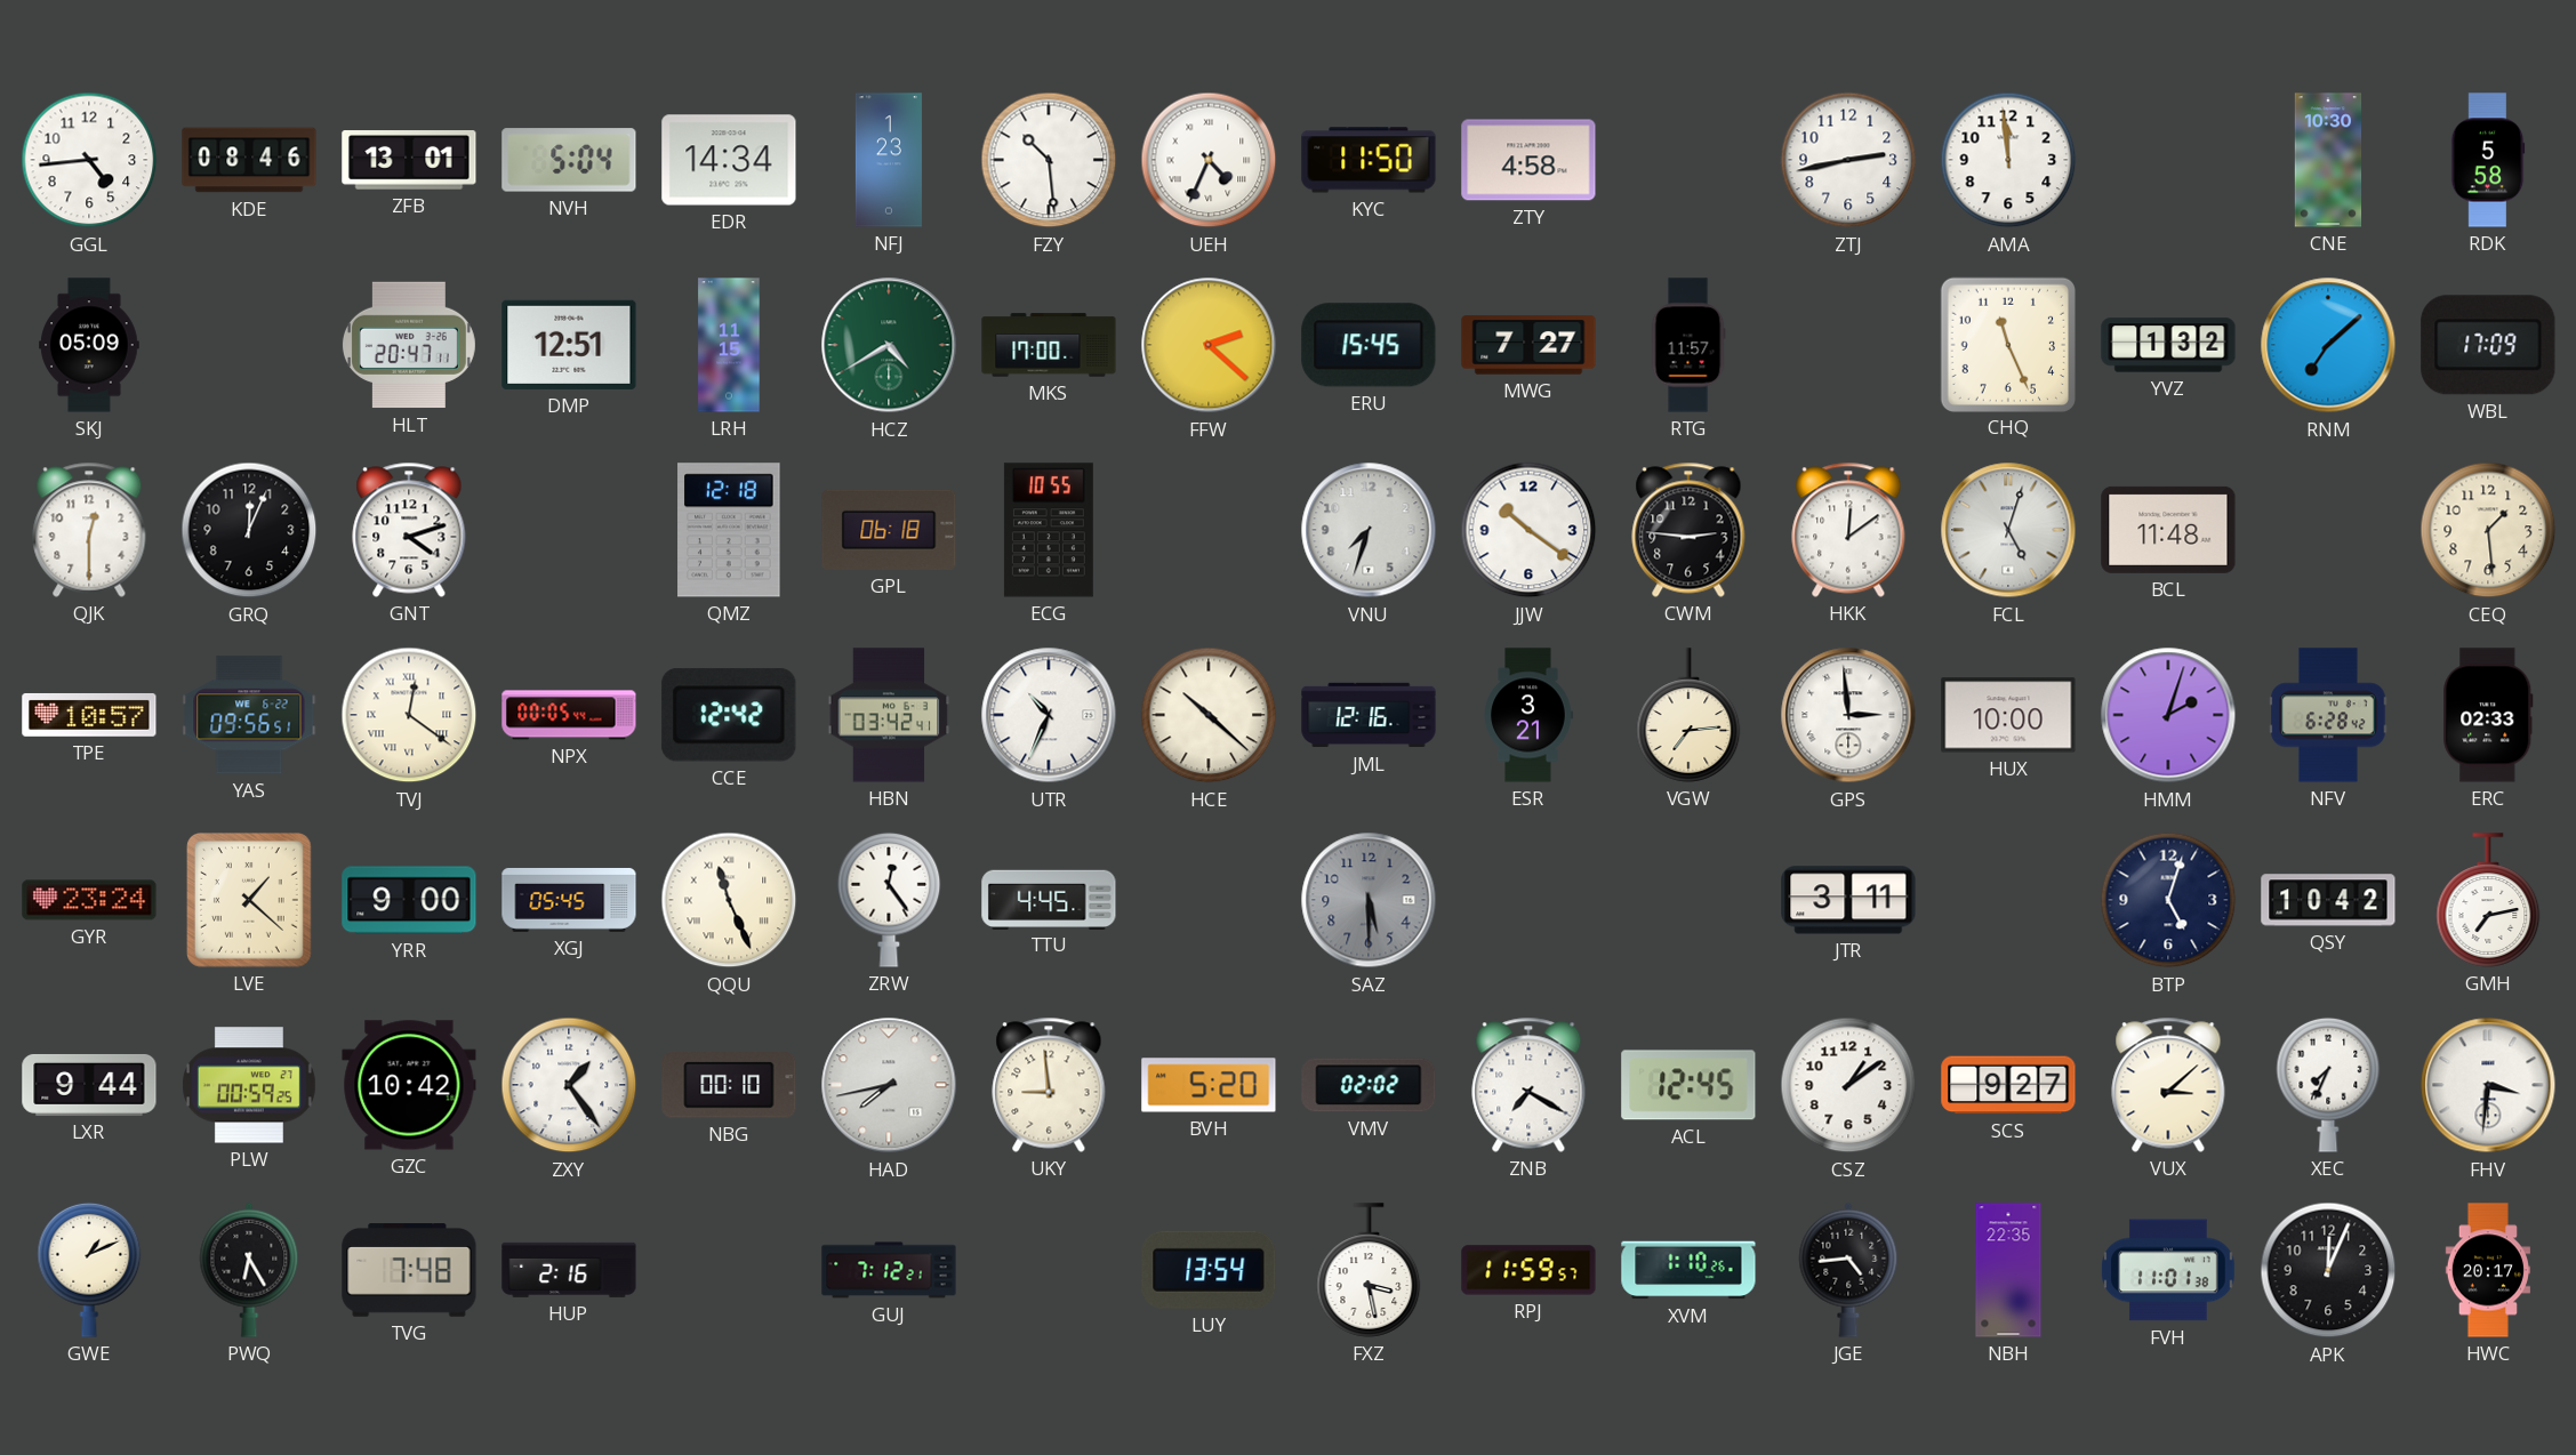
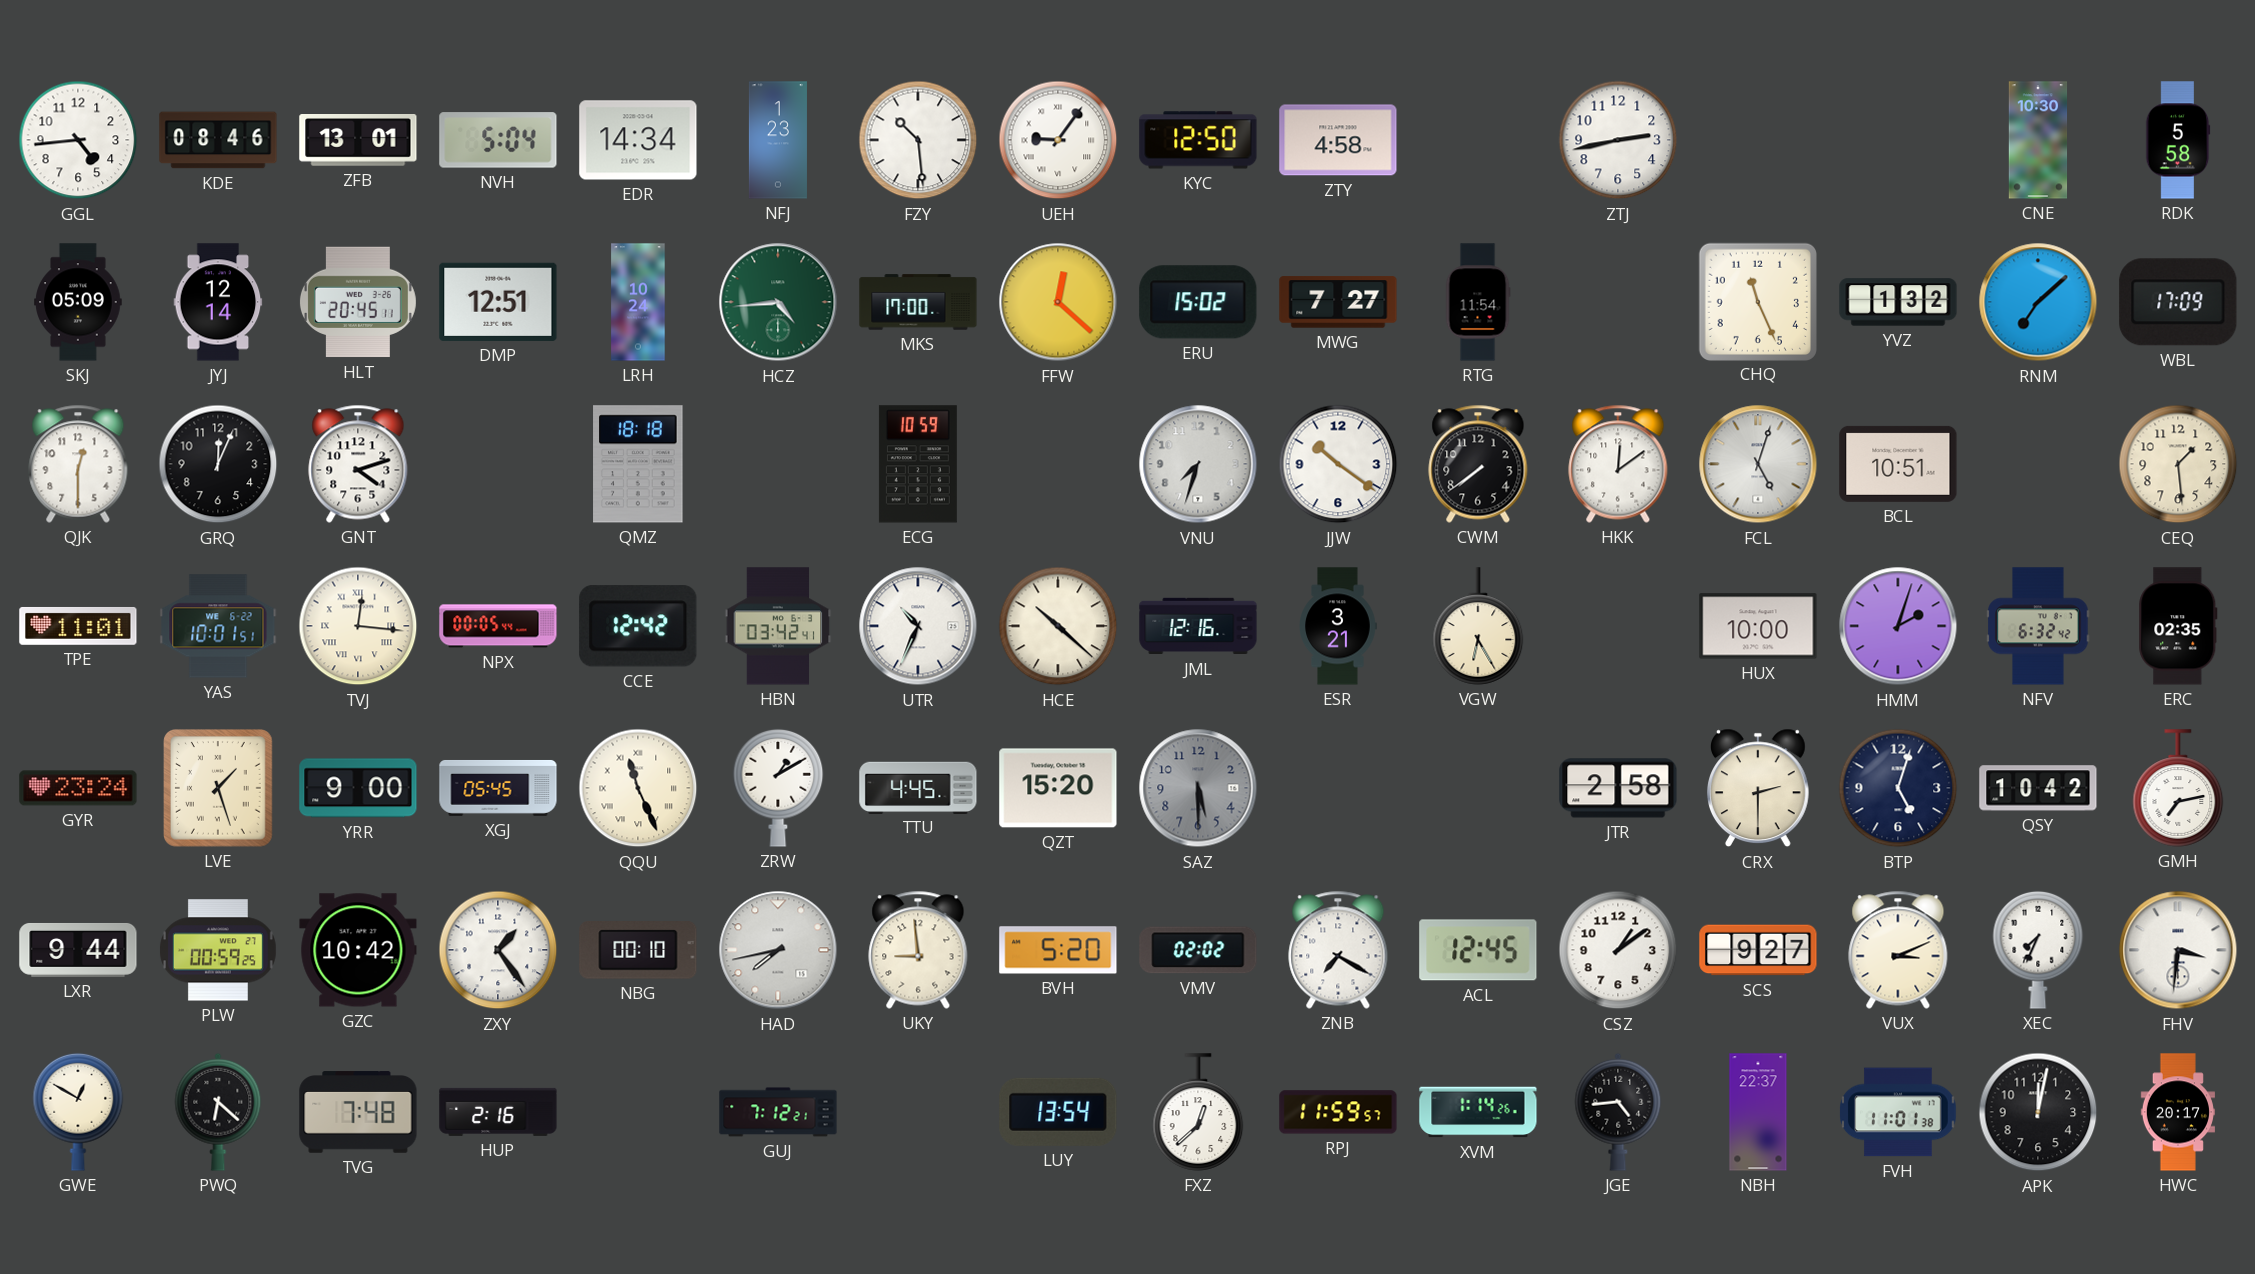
UEH: 4:34 -> 9:06 (1058, 140)
KYC: 11:50 -> 12:50 (1198, 140)
AMA: 11:59 -> none (2008, 160)
JYJ: none -> 12:14 (218, 302)
HLT: 20:47 -> 20:45 (358, 302)
LRH: 11:15 -> 10:24 (638, 302)
HCZ: 4:40 -> 4:44 (778, 302)
FFW: 2:22 -> 12:22 (1058, 302)
ERU: 15:45 -> 15:02 (1198, 302)
RTG: 11:57 -> 11:54 (1478, 302)
QMZ: 12:18 -> 18:18 (638, 464)
GPL: 06:18 -> none (889, 530)
ECG: 10:55 -> 10:59 (918, 464)
CWM: 2:46 -> 7:39 (1478, 464)
BCL: 11:48 -> 10:51 (1898, 464)
TPE: 10:57 -> 11:01 (78, 626)
YAS: 09:56 -> 10:01 (218, 626)
TVJ: 12:21 -> 12:16 (358, 626)
VGW: 7:14 -> 6:25 (1478, 626)
GPS: 2:59 -> none (1848, 715)
NFV: 6:28 -> 6:32 (2038, 626)
ERC: 02:33 -> 02:35 (2178, 626)
LVE: 1:22 -> 1:27 (219, 789)
ZRW: 12:24 -> 1:10 (778, 788)
QZT: none -> 15:20 (1058, 788)
JTR: 3:11 -> 2:58 (1618, 788)
CRX: none -> 2:30 (1759, 788)
VUX: 3:08 -> 3:11 (1898, 950)
GWE: 1:11 -> 12:50 (78, 1112)
PWQ: 6:25 -> 6:22 (218, 1112)
FXZ: 3:28 -> 12:38 (1198, 1112)
XVM: 1:10 -> 1:14 (1478, 1112)
NBH: 22:35 -> 22:37 (1758, 1112)
APK: 12:04 -> 12:02 (2038, 1112)
